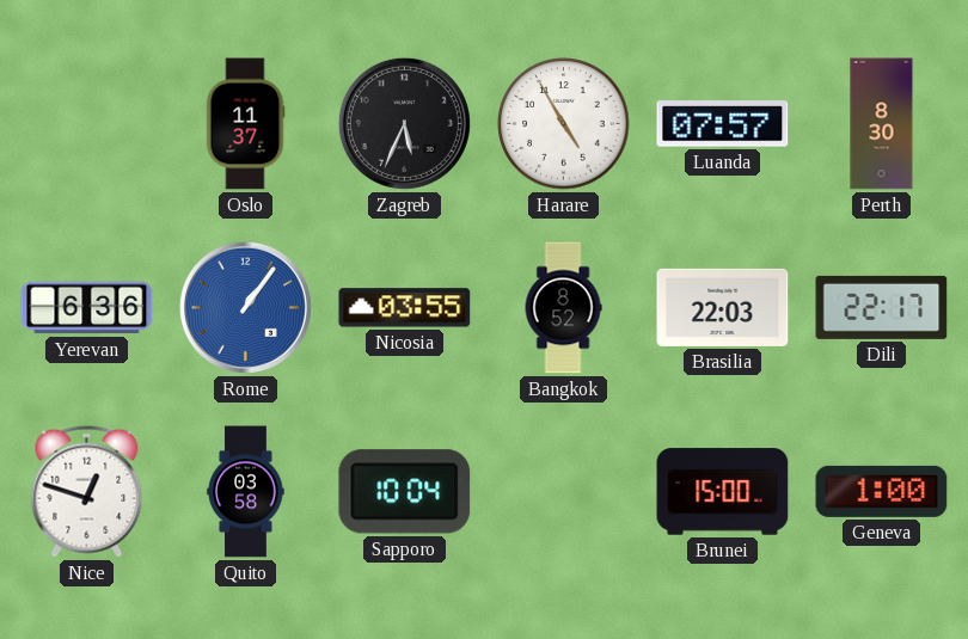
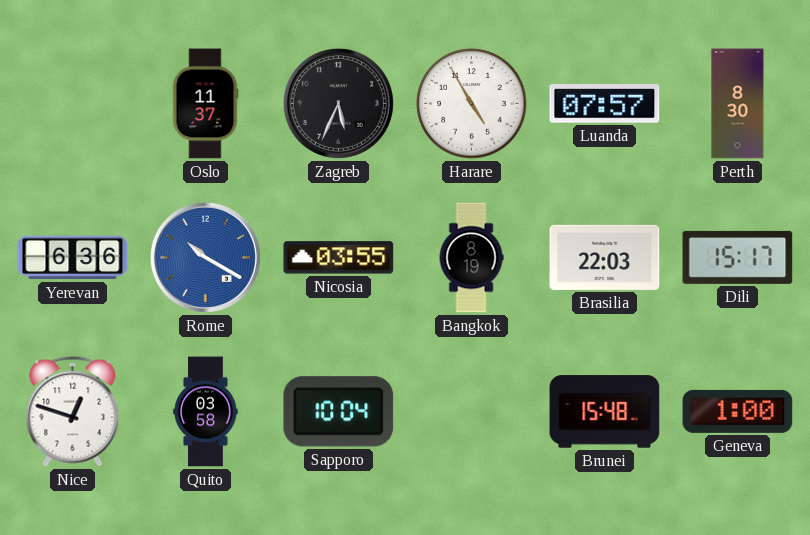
Rome: 1:06 -> 10:20 (205, 257)
Bangkok: 8:52 -> 8:19 (471, 258)
Dili: 22:17 -> 15:17 (738, 257)
Brunei: 15:00 -> 15:48 (605, 412)
